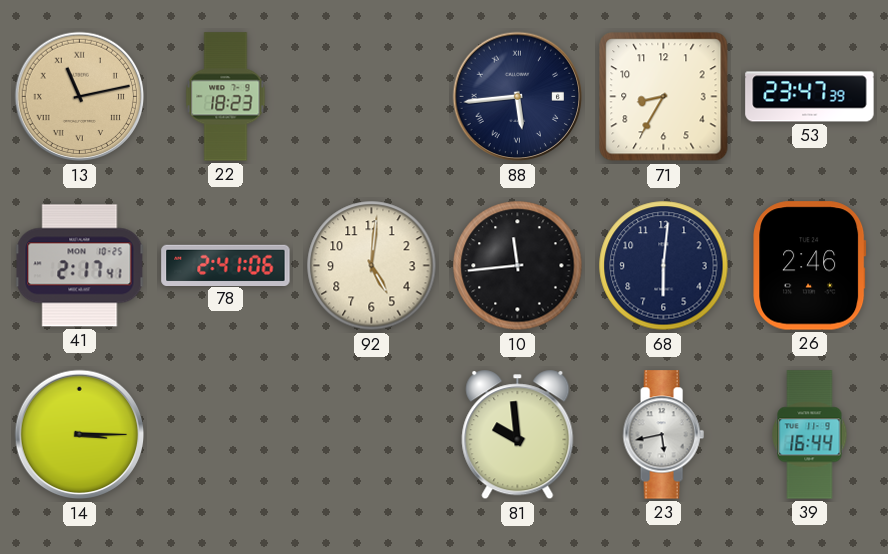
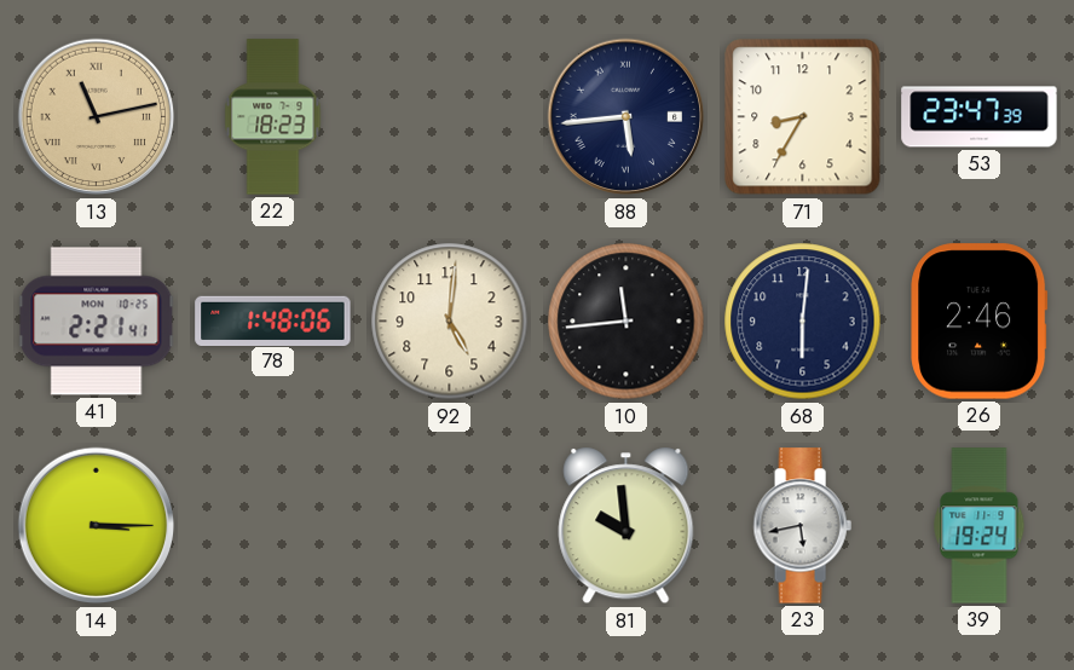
41: 2:17 -> 2:21 (97, 322)
78: 2:41 -> 1:48 (273, 320)
39: 16:44 -> 19:24 (980, 526)
